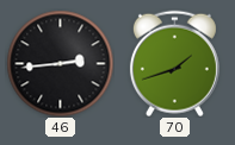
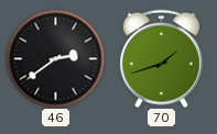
46: 2:44 -> 2:39 (55, 58)
